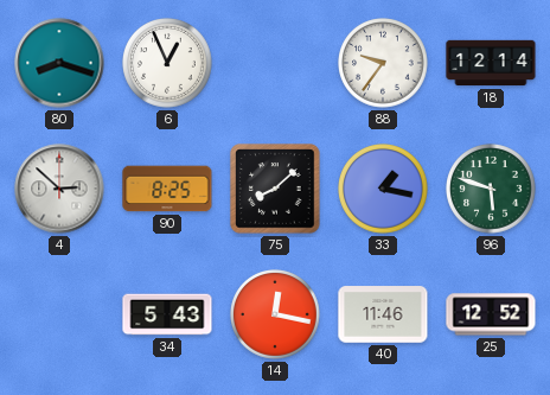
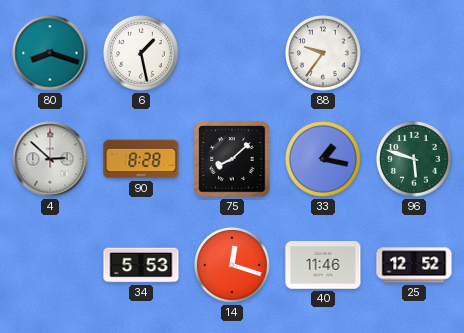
6: 12:56 -> 1:28 (142, 54)
18: 12:14 -> none (491, 63)
90: 8:25 -> 8:28 (141, 159)
34: 5:43 -> 5:53 (141, 265)
14: 12:17 -> 12:18 (233, 266)
